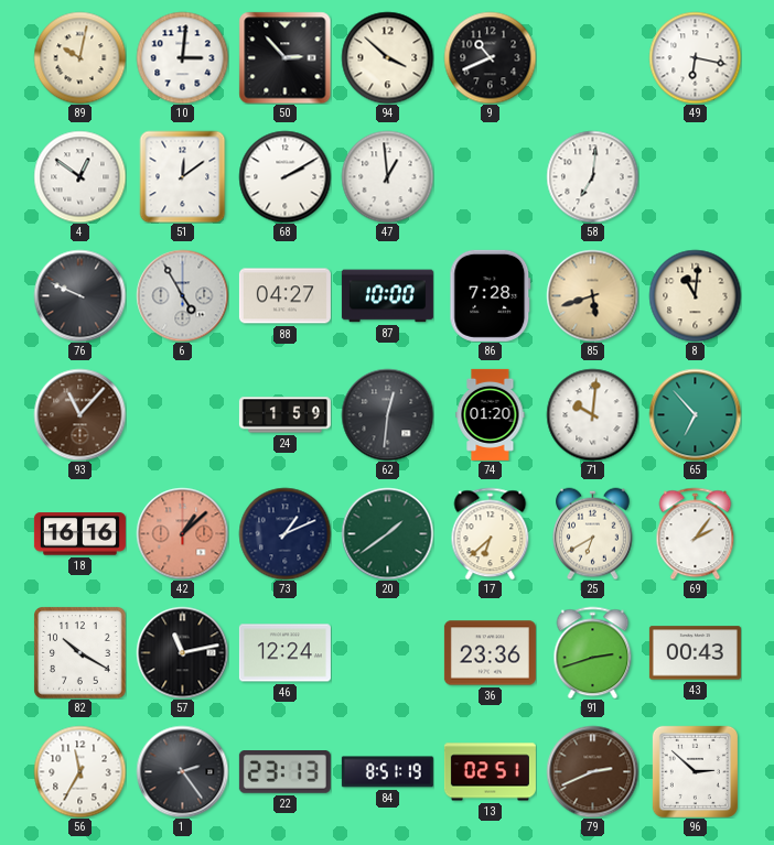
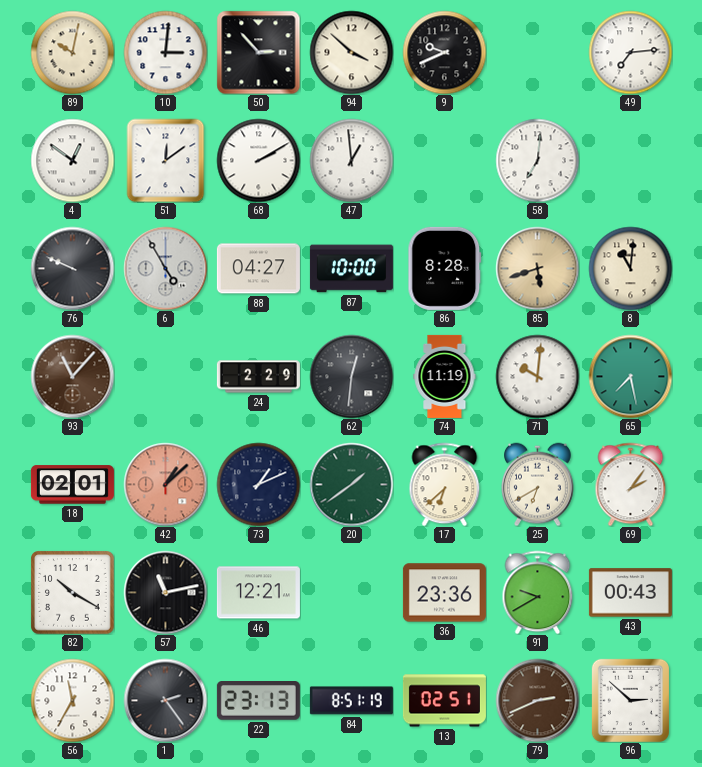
9: 10:41 -> 9:41 (444, 52)
49: 6:17 -> 7:14 (630, 52)
86: 7:28 -> 8:28 (445, 268)
24: 1:59 -> 2:29 (258, 377)
74: 01:20 -> 11:19 (445, 376)
65: 6:53 -> 7:28 (630, 376)
18: 16:16 -> 02:01 (72, 485)
46: 12:24 -> 12:21 (258, 593)
91: 2:42 -> 9:40 (538, 592)
